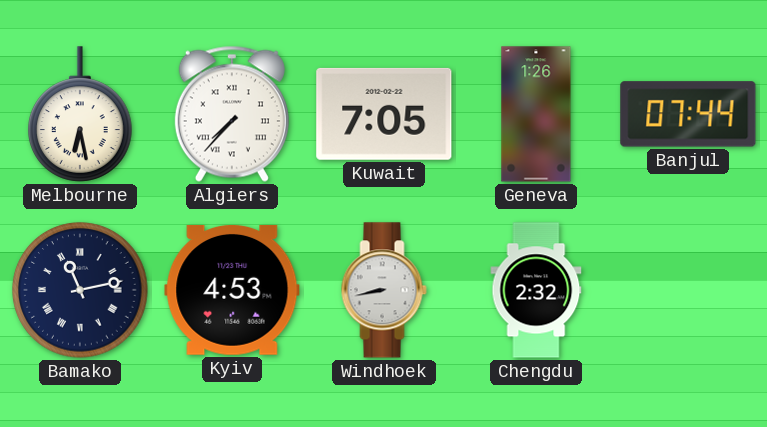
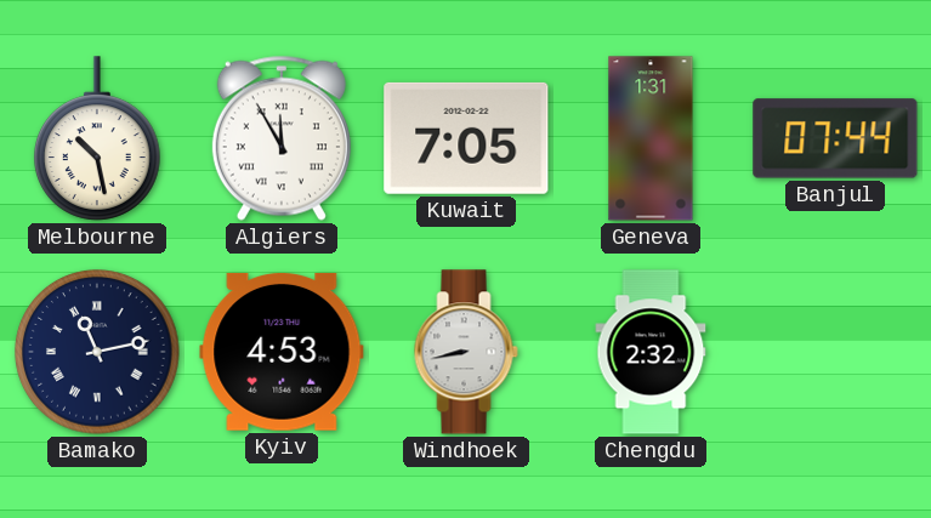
Melbourne: 6:28 -> 10:28 (98, 138)
Algiers: 7:37 -> 11:55 (282, 138)
Geneva: 1:26 -> 1:31 (651, 138)
